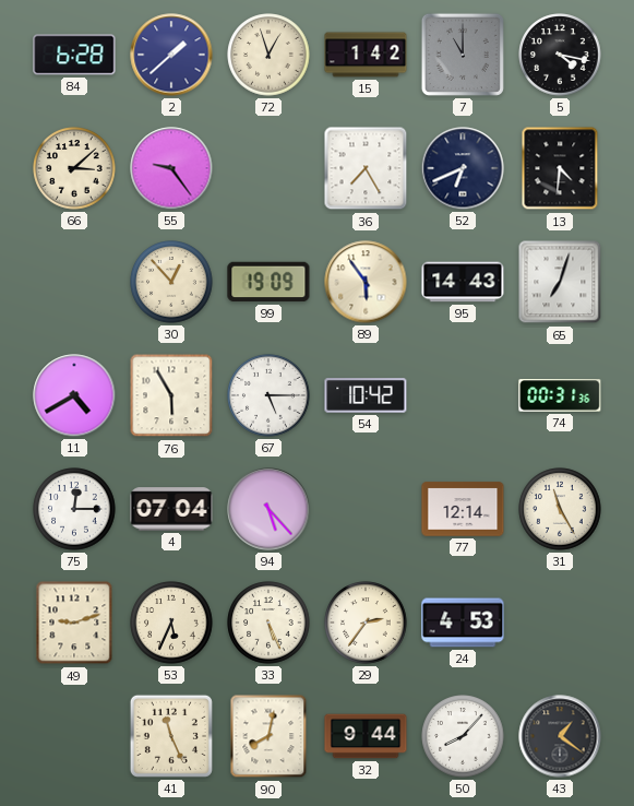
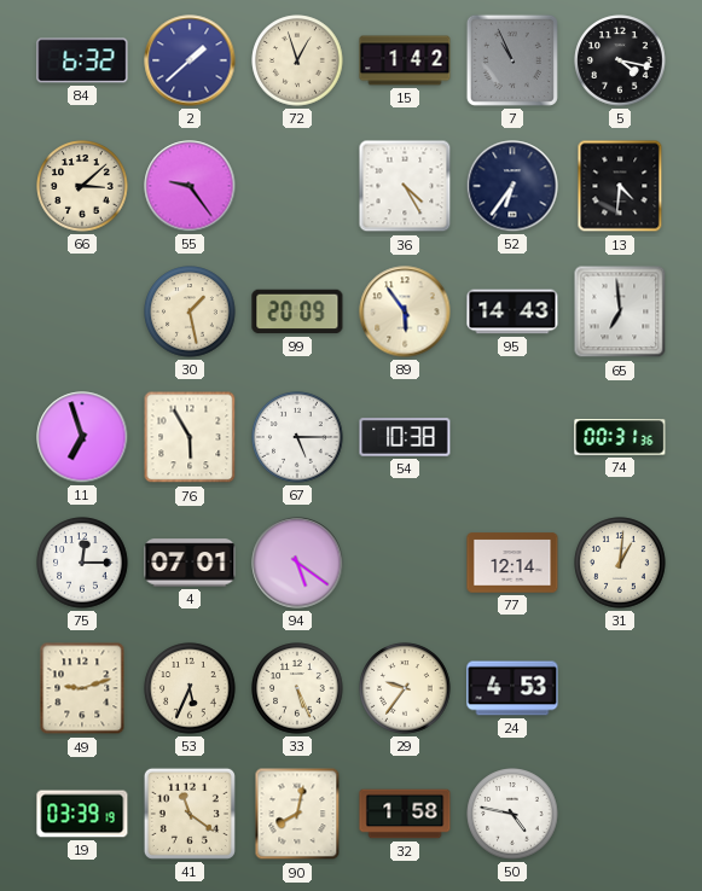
84: 6:28 -> 6:32 (82, 60)
7: 11:00 -> 10:56 (512, 60)
36: 7:25 -> 4:25 (405, 186)
52: 6:41 -> 6:36 (512, 186)
30: 12:53 -> 1:28 (190, 311)
99: 19:09 -> 20:09 (297, 311)
65: 7:03 -> 6:59 (620, 311)
11: 4:40 -> 6:57 (82, 437)
54: 10:42 -> 10:38 (405, 437)
4: 07:04 -> 07:01 (190, 563)
94: 5:23 -> 5:21 (297, 563)
31: 11:25 -> 1:01 (620, 563)
29: 2:36 -> 9:36 (405, 688)
19: none -> 03:39 (82, 814)
41: 11:26 -> 11:21 (190, 814)
32: 9:44 -> 1:58 (405, 814)
50: 8:07 -> 4:47 (512, 814)
43: 1:21 -> none (560, 736)
